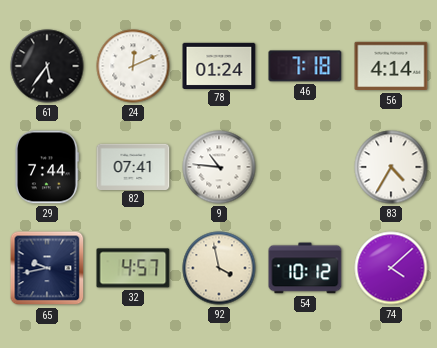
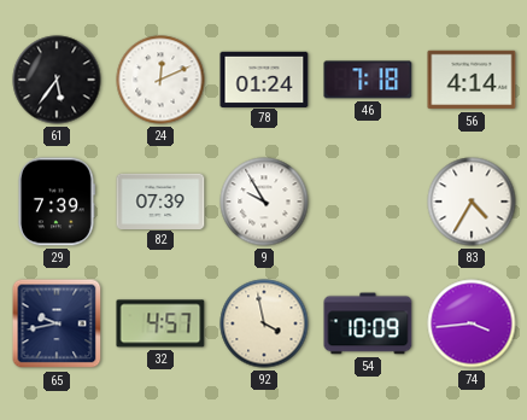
29: 7:44 -> 7:39 (55, 202)
82: 07:41 -> 07:39 (160, 200)
9: 10:46 -> 9:55 (264, 202)
54: 10:12 -> 10:09 (368, 323)
74: 4:08 -> 3:44 (472, 323)
